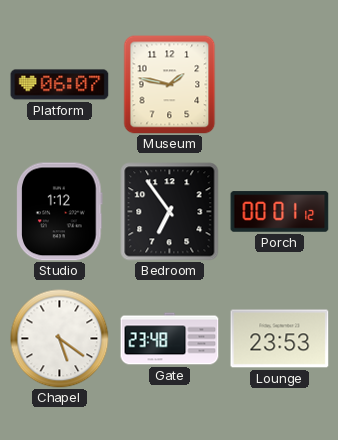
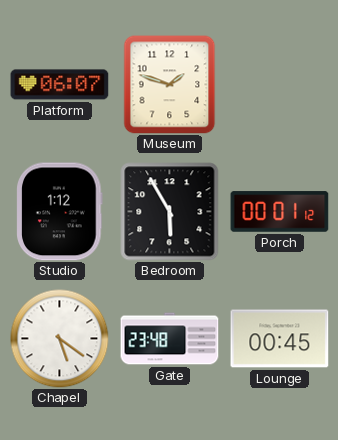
Museum: 1:47 -> 1:48 (170, 85)
Bedroom: 6:54 -> 5:55 (170, 212)
Lounge: 23:53 -> 00:45 (280, 339)
